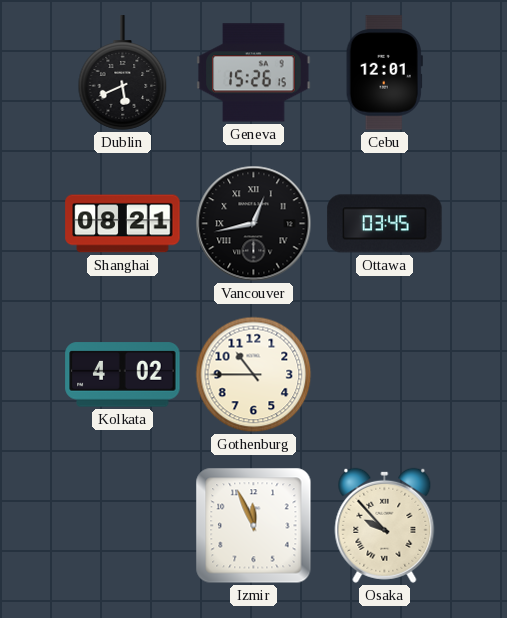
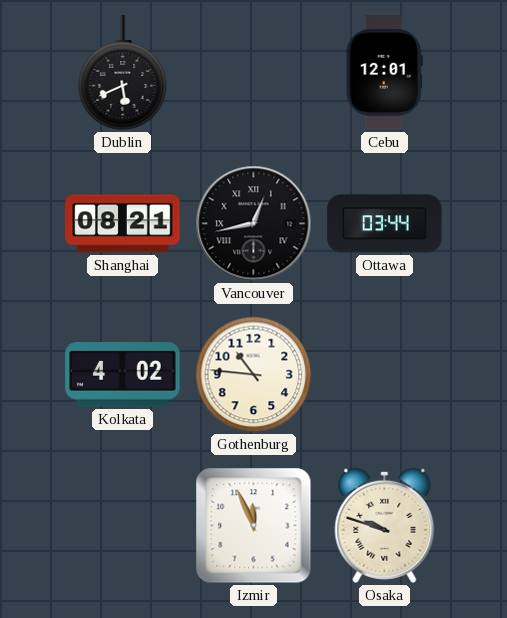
Geneva: 15:26 -> none (254, 73)
Ottawa: 03:45 -> 03:44 (385, 224)
Gothenburg: 10:45 -> 10:46 (254, 375)
Osaka: 9:53 -> 9:48 (385, 525)
